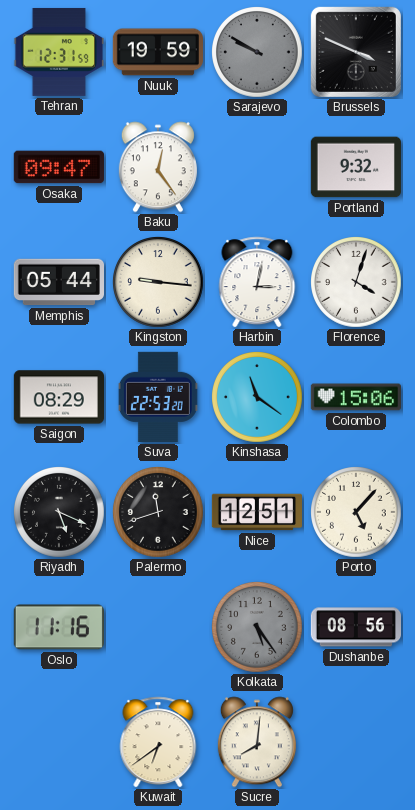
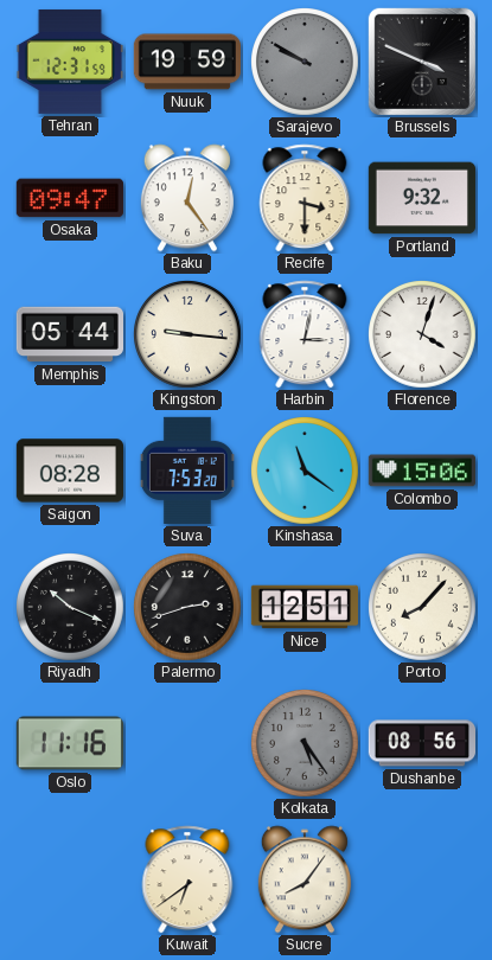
Recife: none -> 3:30 (305, 198)
Saigon: 08:29 -> 08:28 (69, 471)
Suva: 22:53 -> 7:53 (187, 471)
Riyadh: 5:19 -> 10:19 (71, 608)
Palermo: 11:42 -> 2:42 (189, 608)
Porto: 5:07 -> 8:07 (423, 608)
Sucre: 8:01 -> 8:06 (305, 879)
